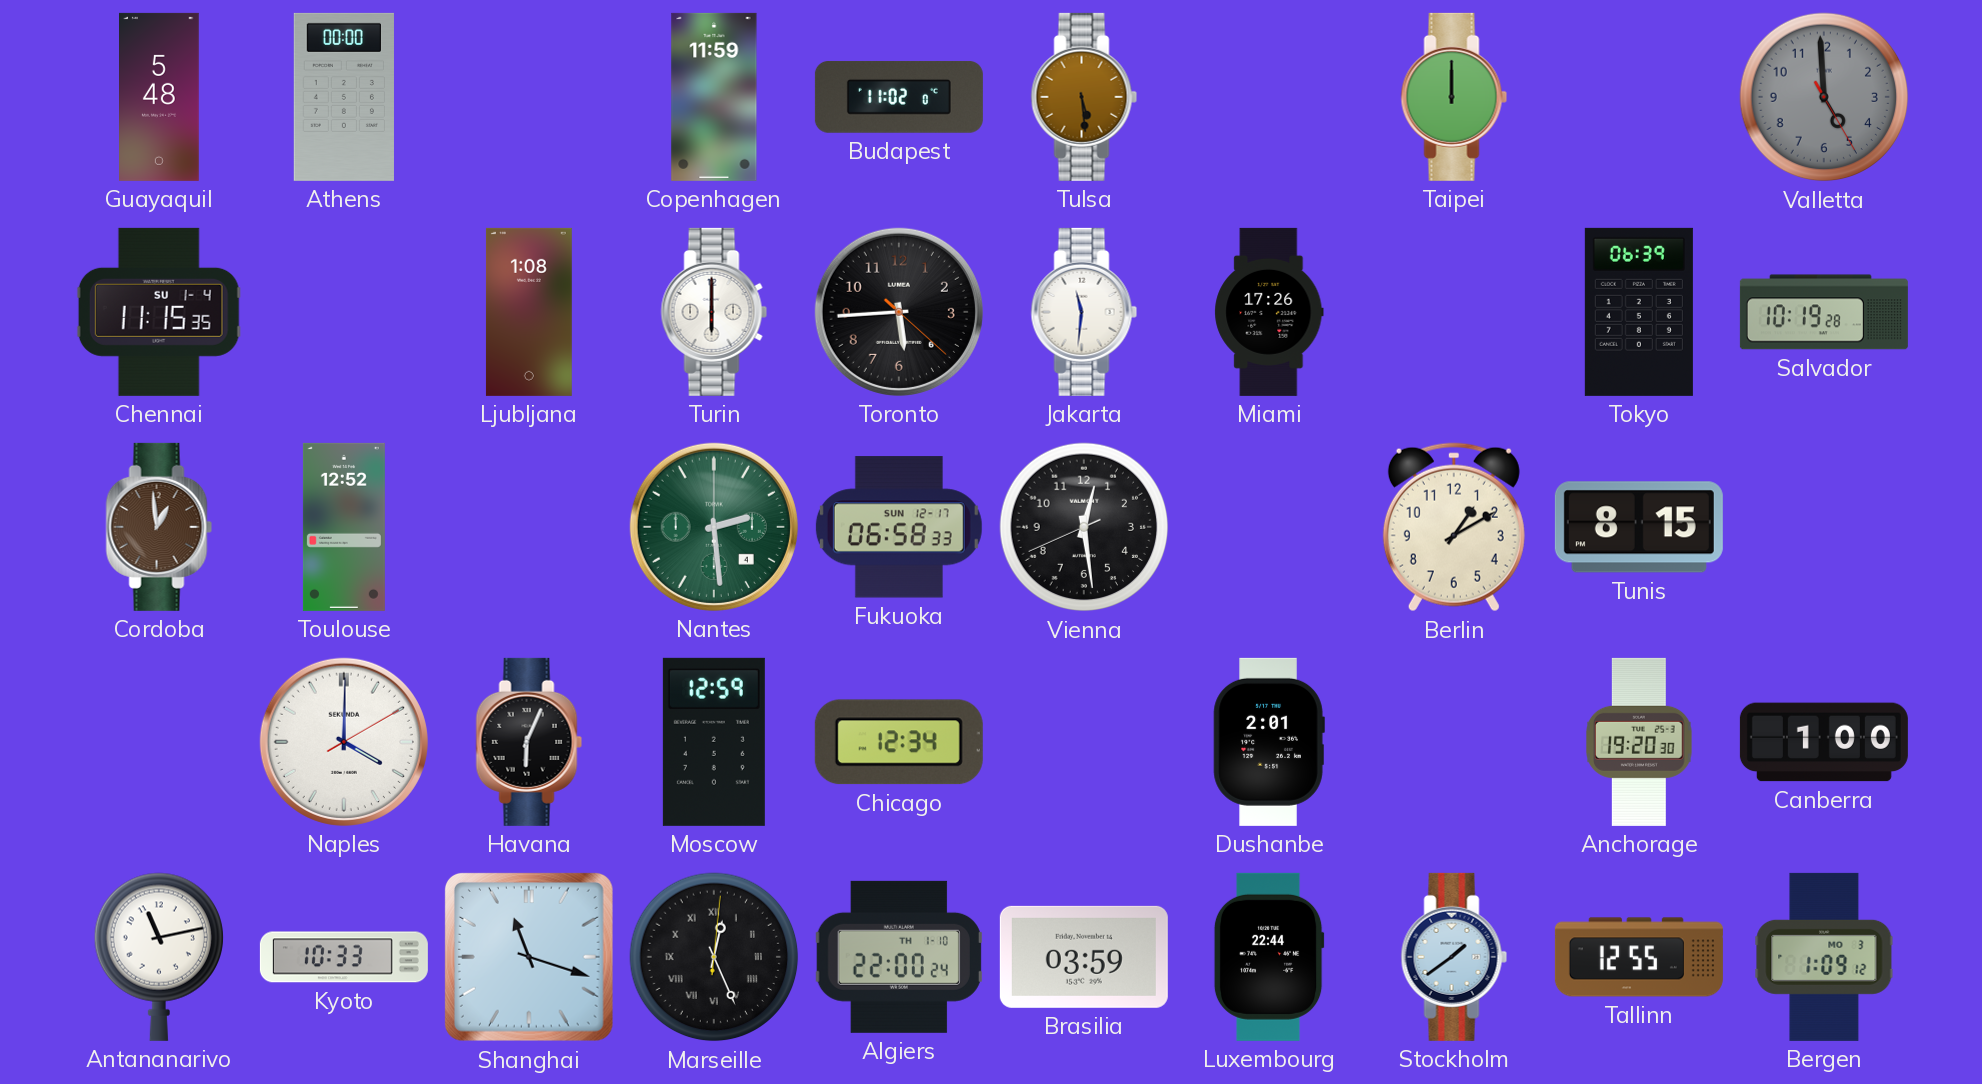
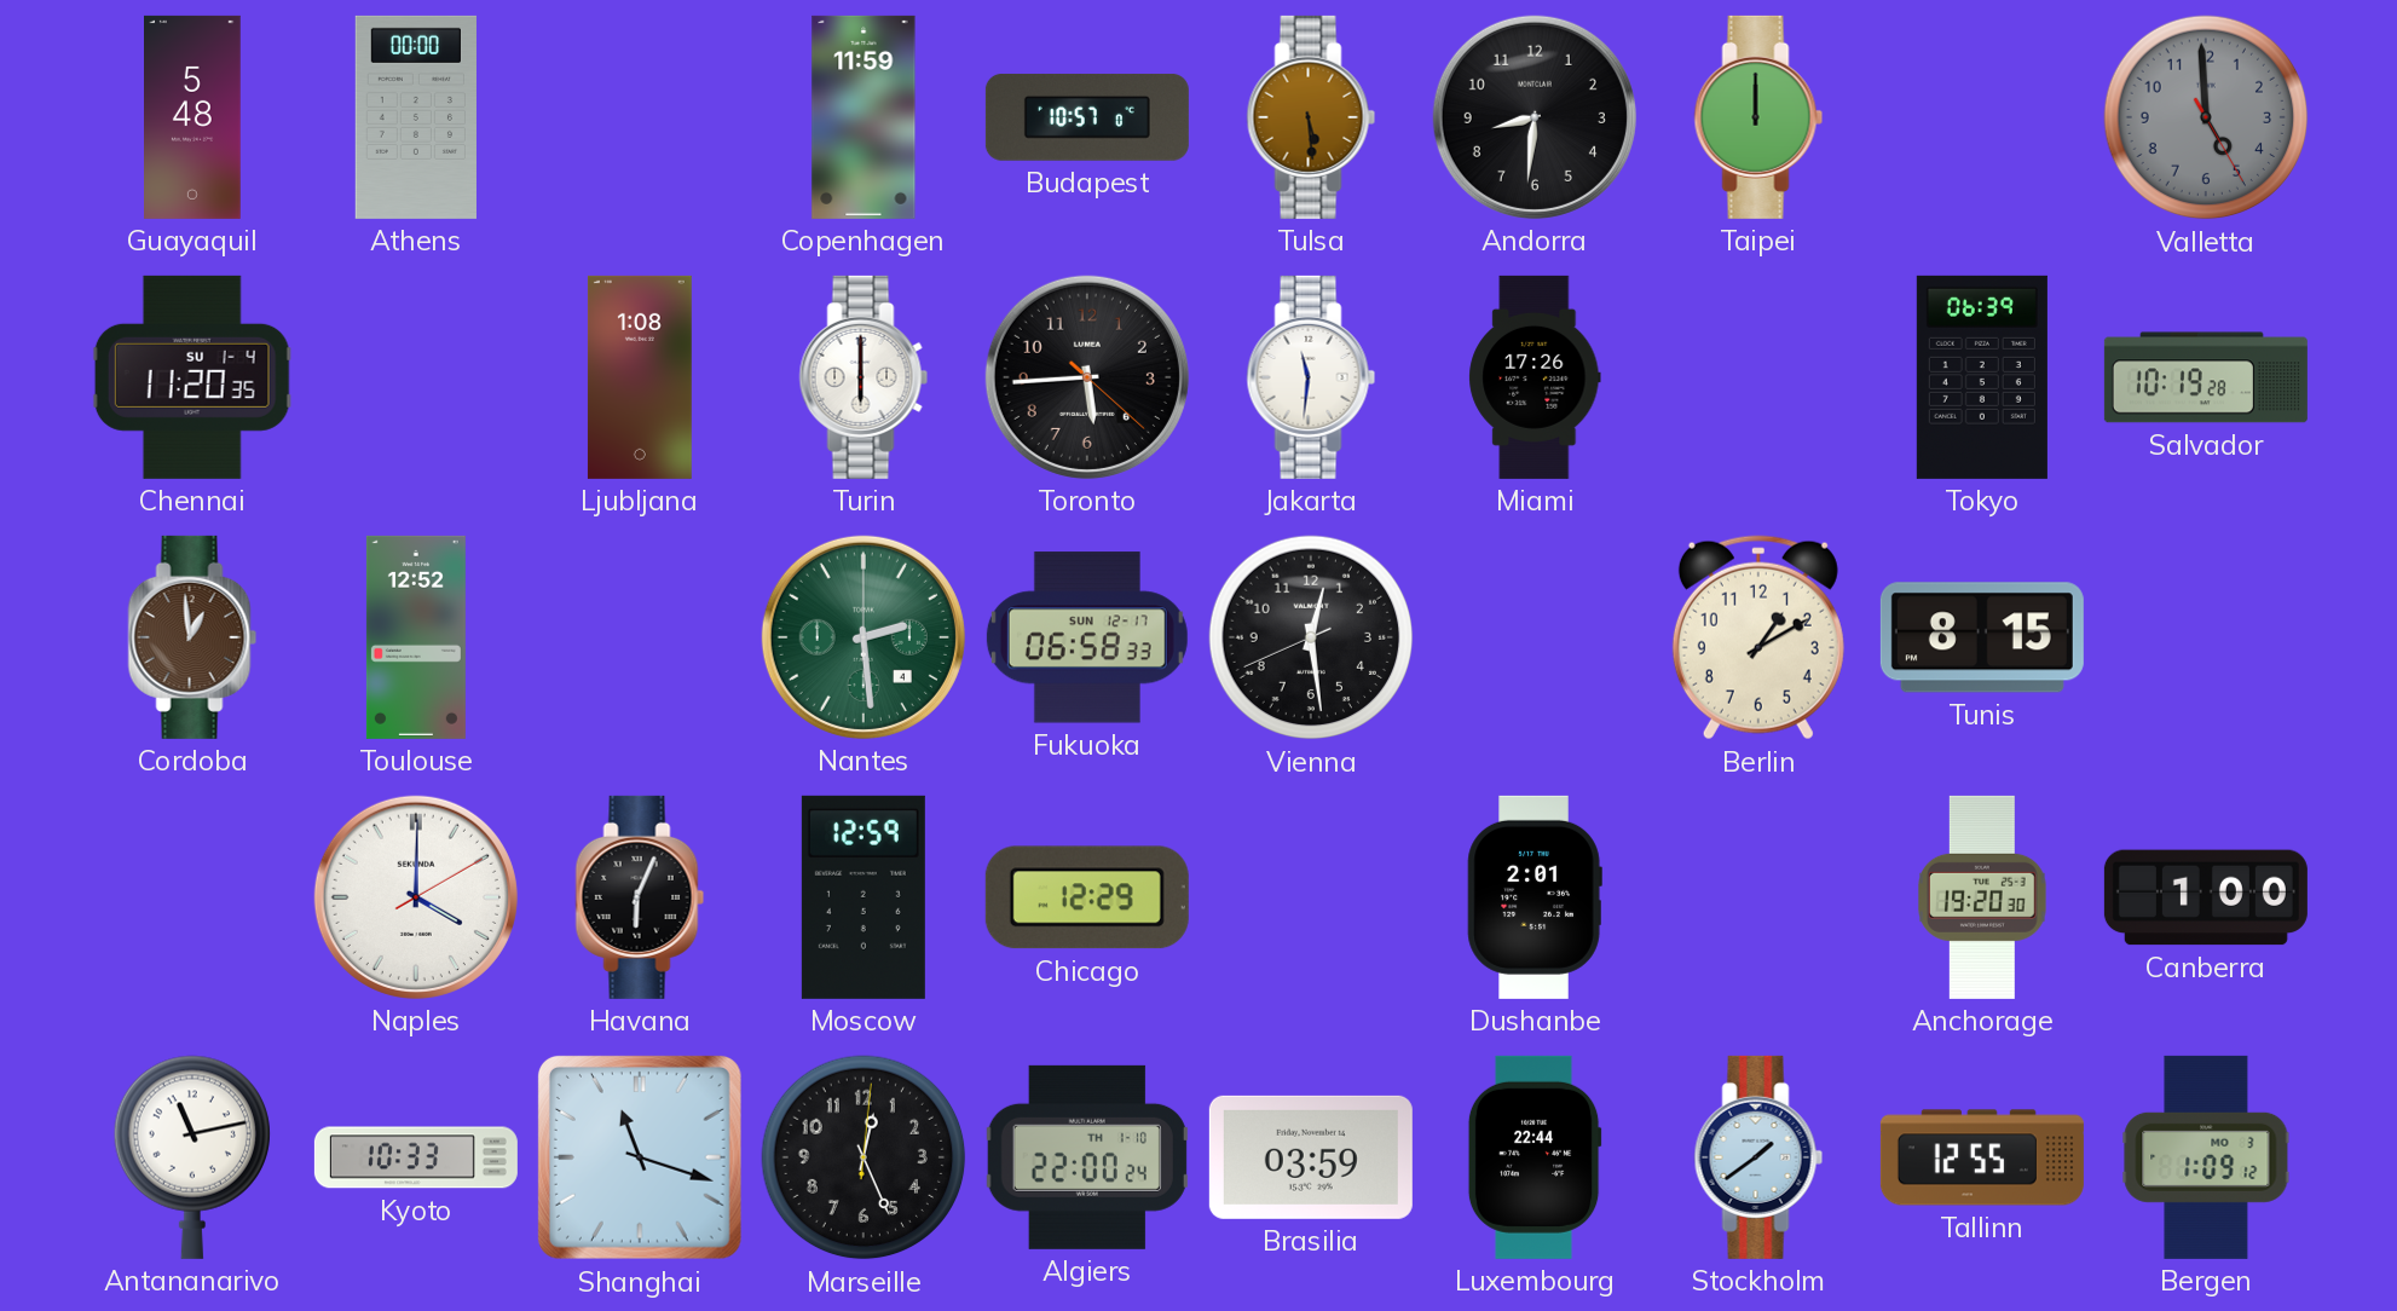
Budapest: 11:02 -> 10:57 (1087, 117)
Andorra: none -> 8:31 (1535, 117)
Chennai: 11:15 -> 11:20 (192, 377)
Chicago: 12:34 -> 12:29 (1087, 897)
Marseille numerals: Roman -> Arabic (864, 1157)
